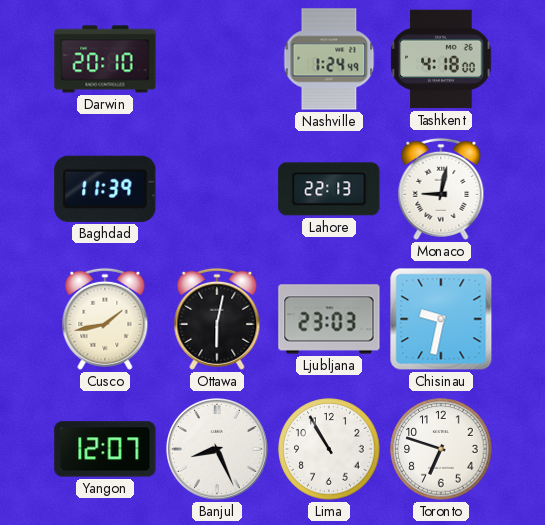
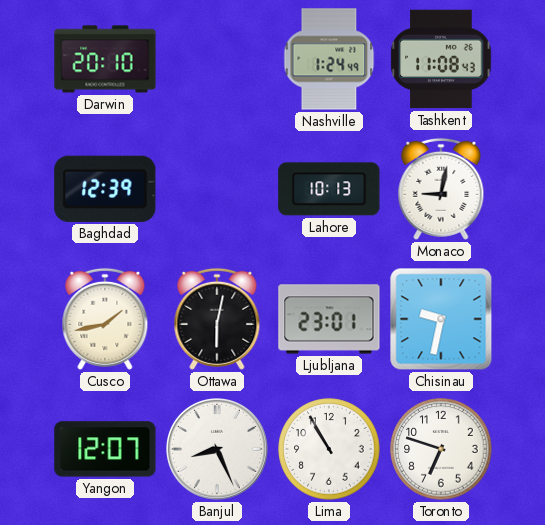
Tashkent: 4:18 -> 11:08 (441, 59)
Baghdad: 11:39 -> 12:39 (105, 189)
Lahore: 22:13 -> 10:13 (329, 189)
Ljubljana: 23:03 -> 23:01 (329, 319)
